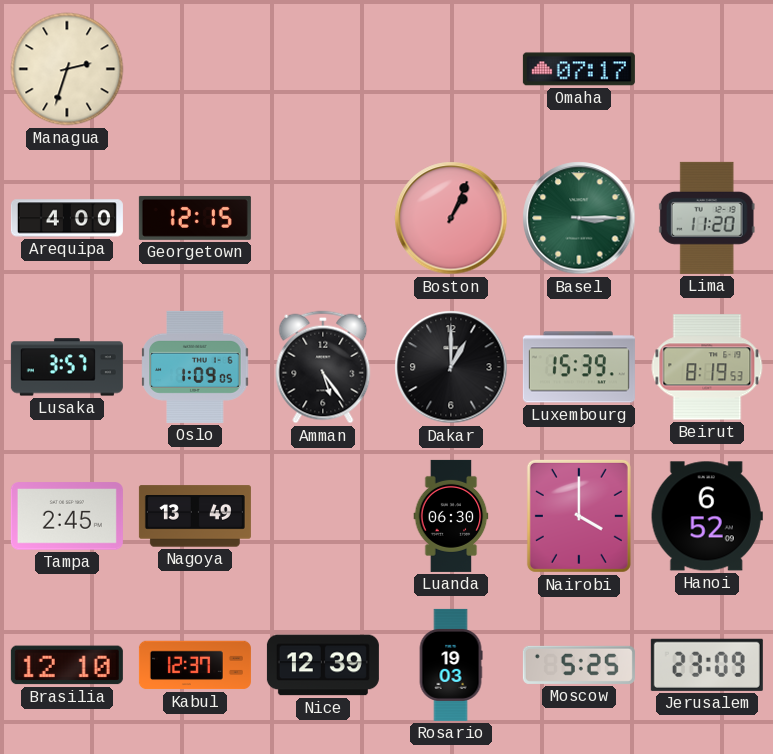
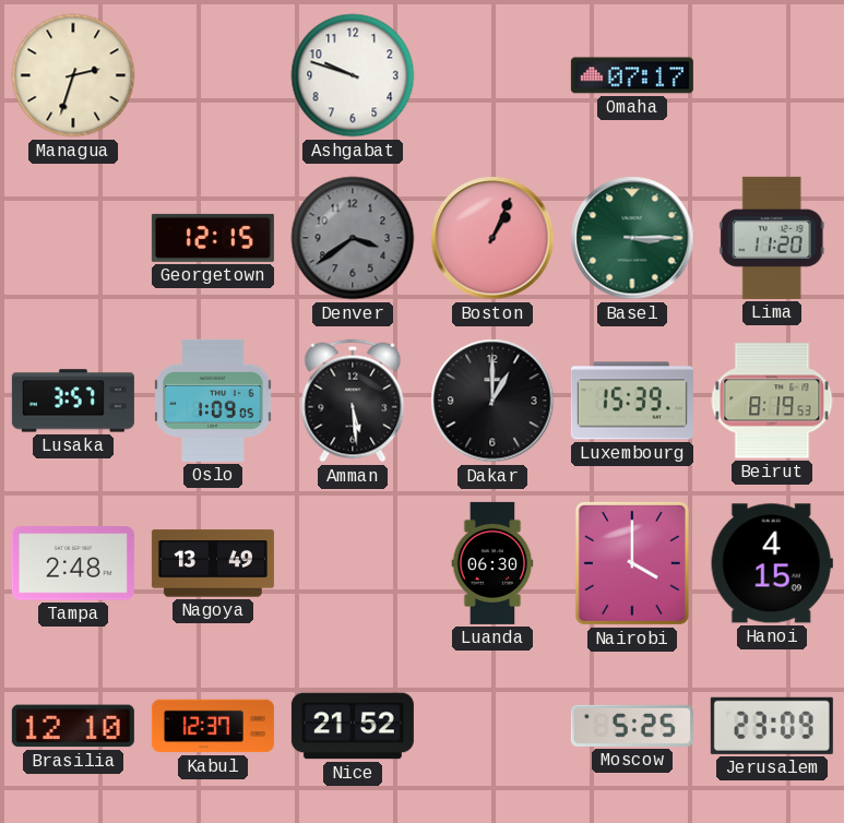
Ashgabat: none -> 9:48 (353, 75)
Arequipa: 4:00 -> none (67, 218)
Denver: none -> 3:39 (353, 238)
Amman: 5:24 -> 5:29 (353, 401)
Tampa: 2:45 -> 2:48 (73, 563)
Hanoi: 6:52 -> 4:15 (772, 563)
Nice: 12:39 -> 21:52 (353, 726)
Rosario: 19:03 -> none (451, 665)
